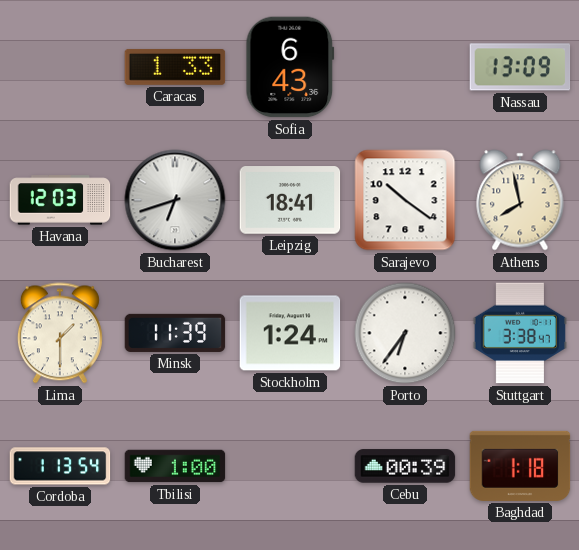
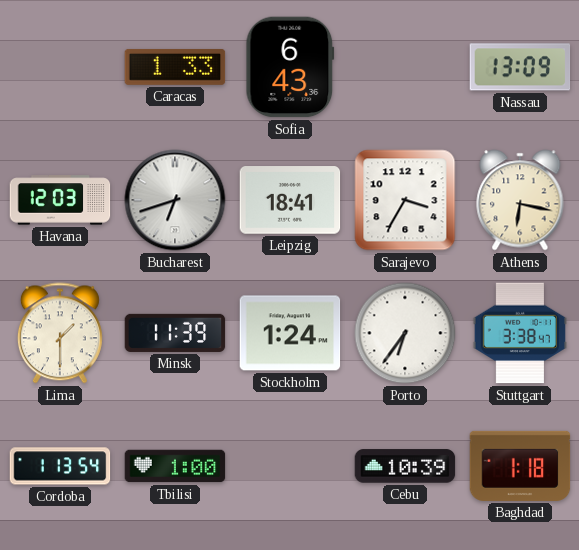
Sarajevo: 10:21 -> 3:35 (405, 200)
Athens: 7:58 -> 6:17 (520, 200)
Cebu: 00:39 -> 10:39 (405, 466)
